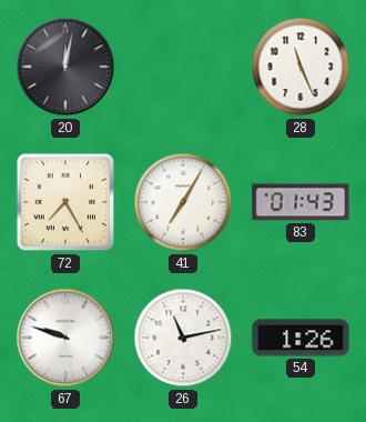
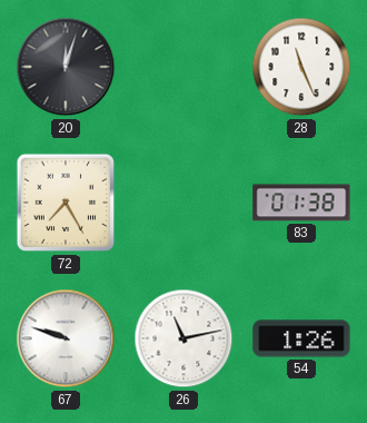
20: 12:02 -> 12:03 (66, 67)
41: 7:05 -> none (183, 202)
83: 01:43 -> 01:38 (301, 203)
